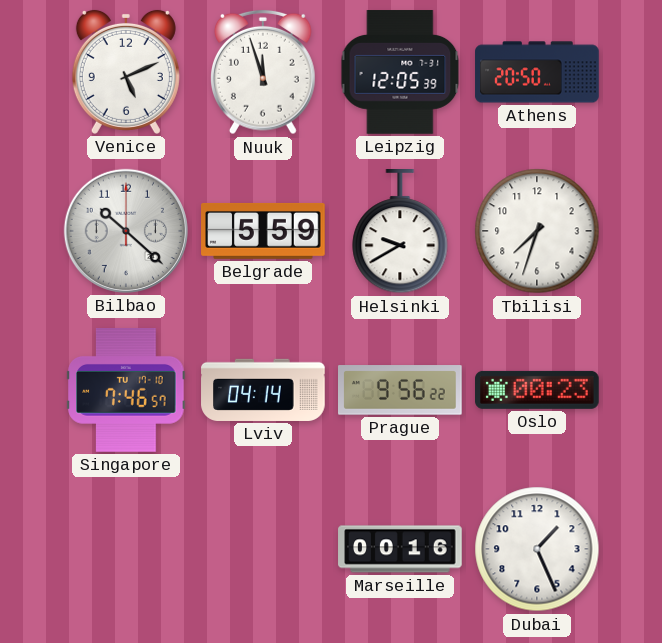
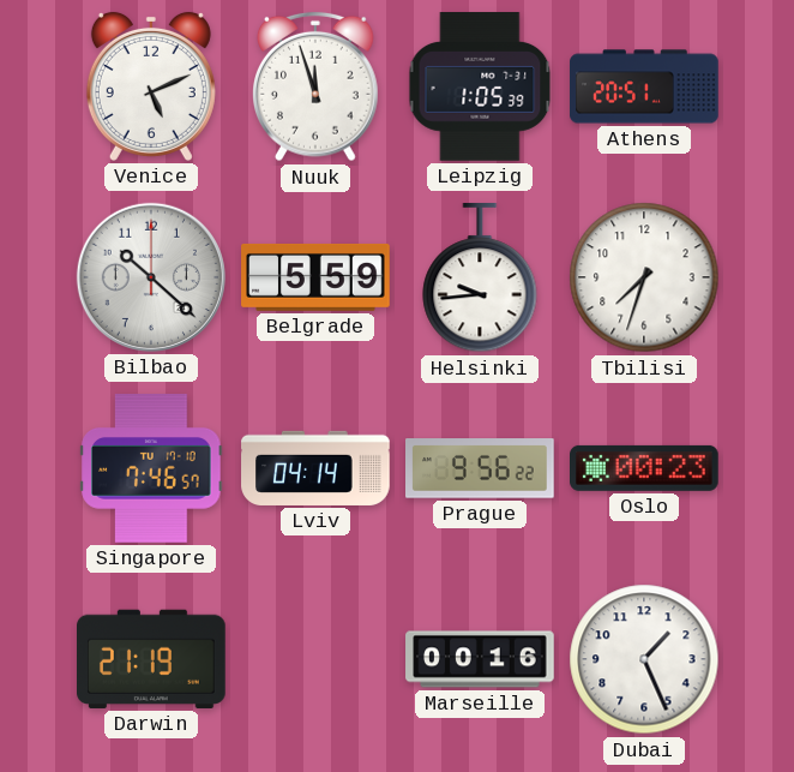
Leipzig: 12:05 -> 1:05 (480, 86)
Athens: 20:50 -> 20:51 (644, 86)
Helsinki: 9:40 -> 9:44 (480, 279)
Darwin: none -> 21:19 (152, 659)
